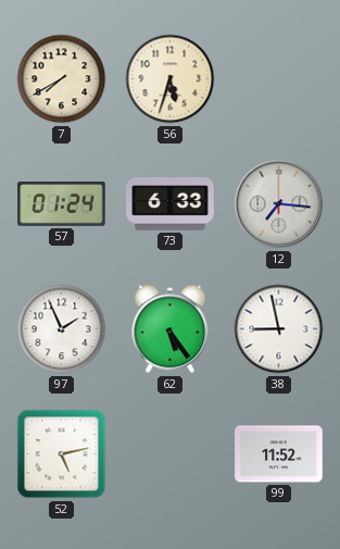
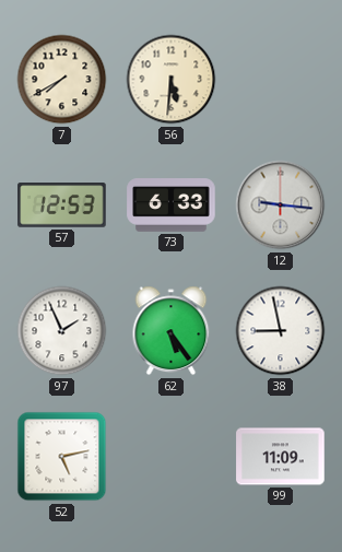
56: 5:33 -> 5:31 (172, 80)
57: 01:24 -> 12:53 (62, 205)
12: 7:16 -> 9:16 (281, 205)
99: 11:52 -> 11:09 (281, 457)
